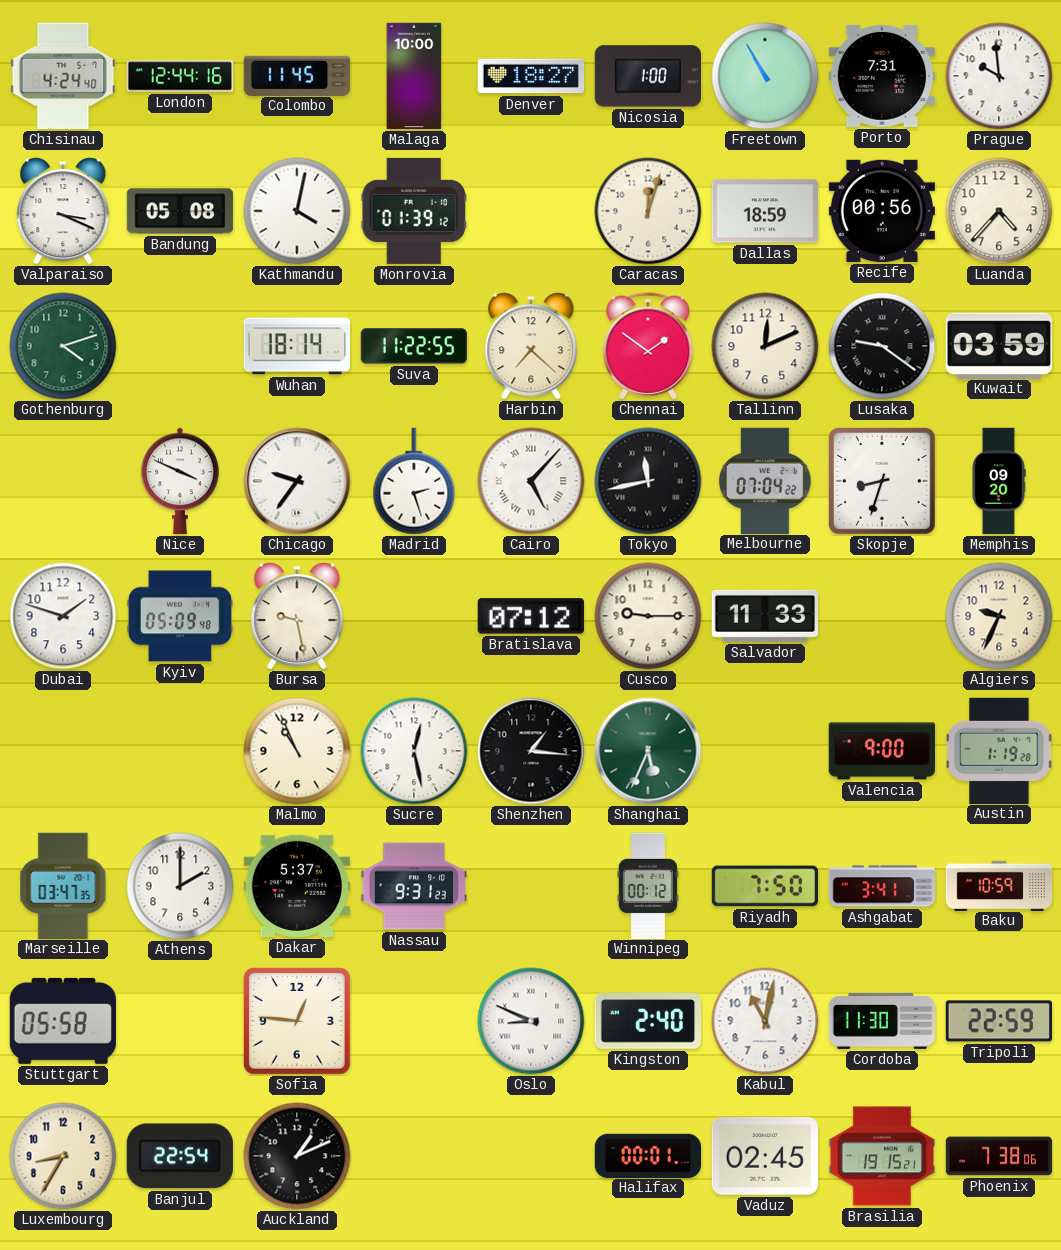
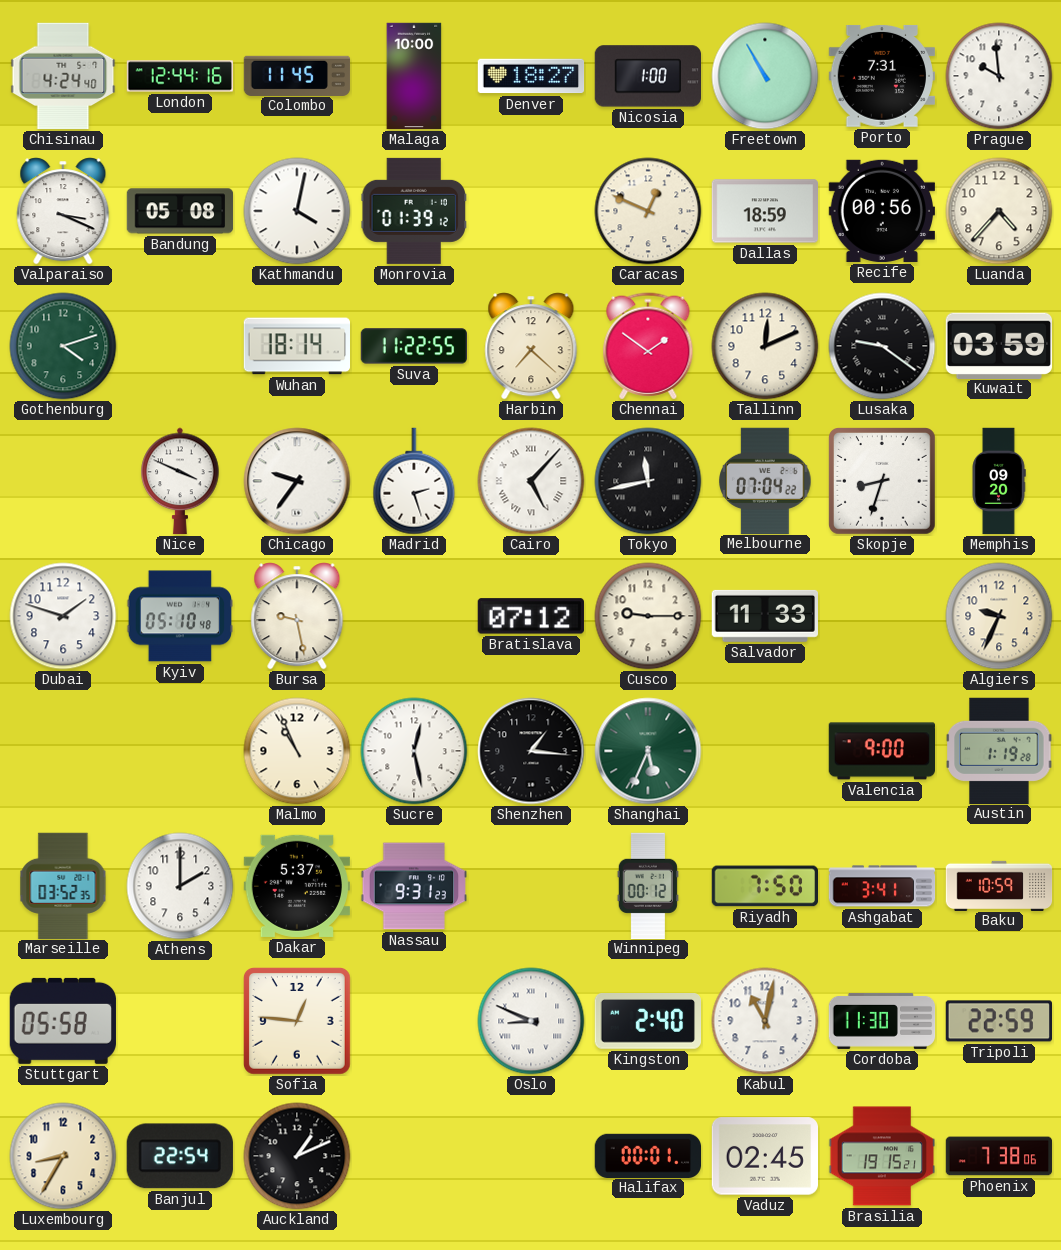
Caracas: 12:03 -> 12:49 (648, 211)
Kyiv: 05:09 -> 05:10 (180, 616)
Marseille: 03:47 -> 03:52 (63, 885)
